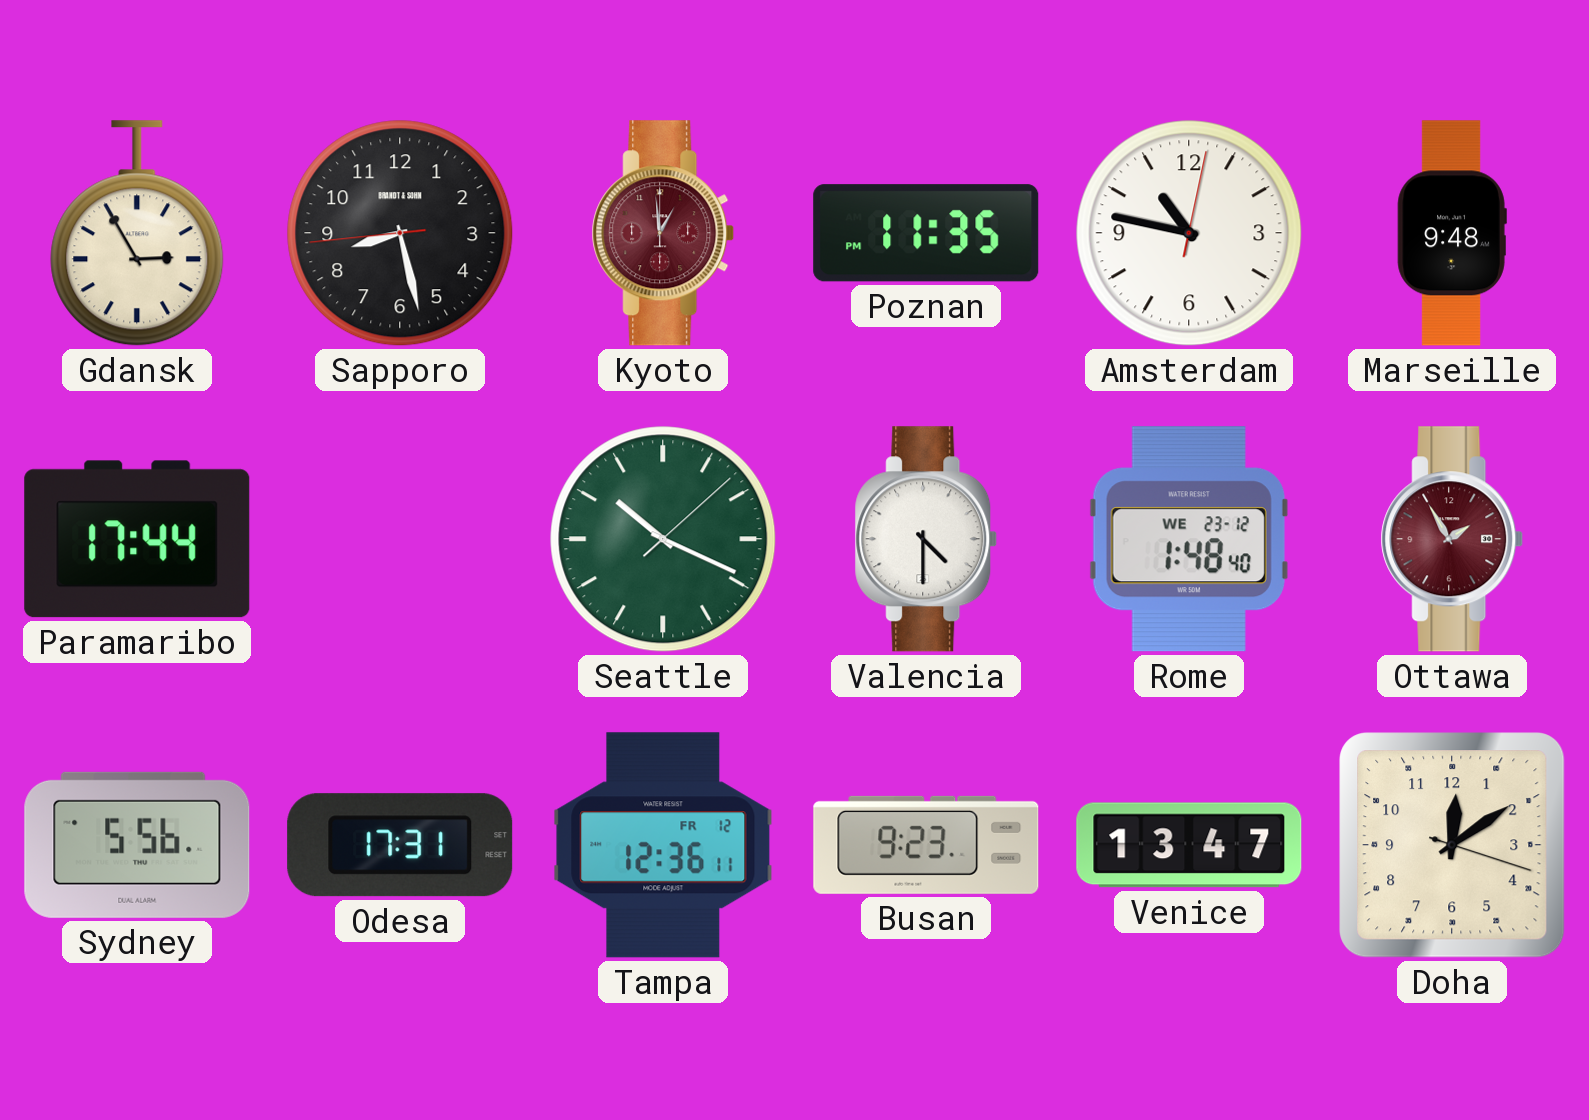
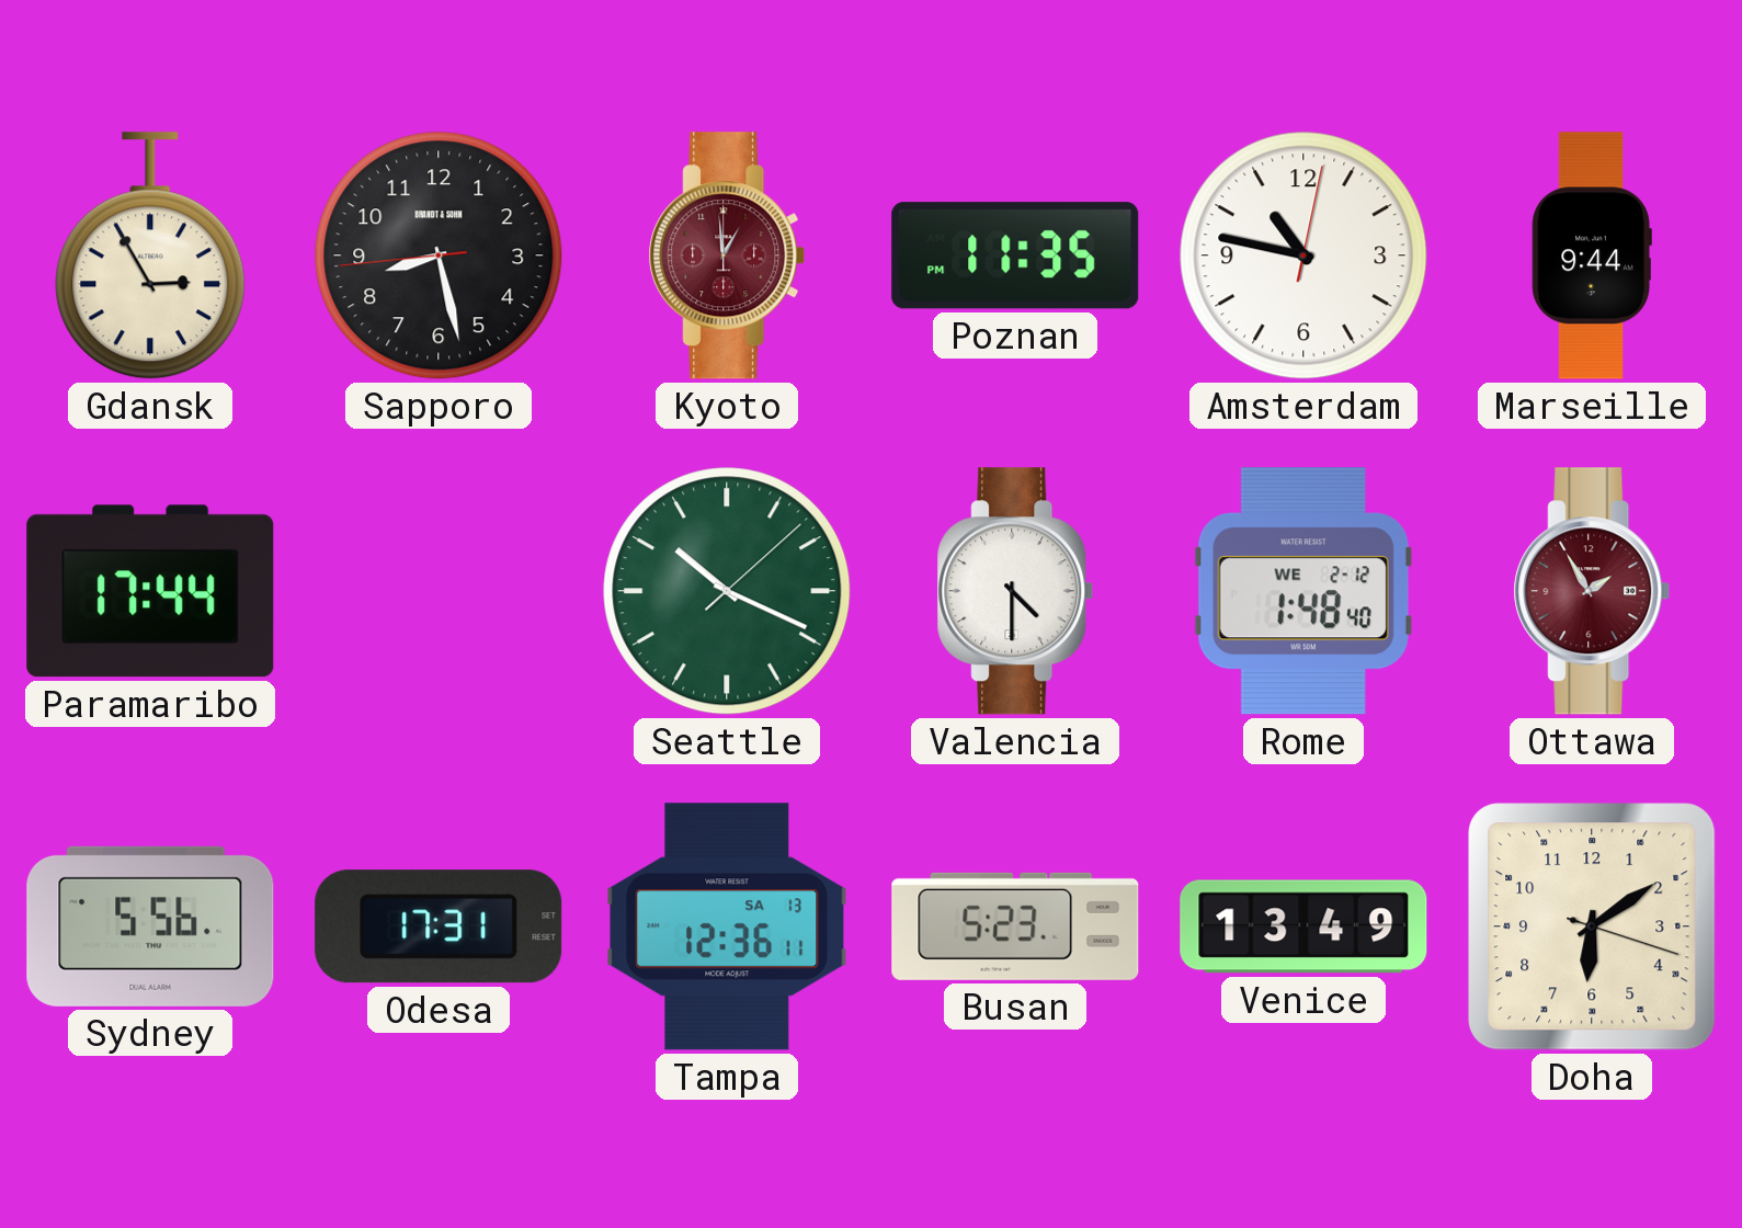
Marseille: 9:48 -> 9:44 (1592, 255)
Rome date: WE 23-12 -> WE 2-12 (1303, 591)
Tampa date: FR 12 -> SA 13 (727, 926)
Busan: 9:23 -> 5:23 (1015, 926)
Venice: 13:47 -> 13:49 (1303, 926)
Doha: 12:09 -> 6:09 (1592, 926)
